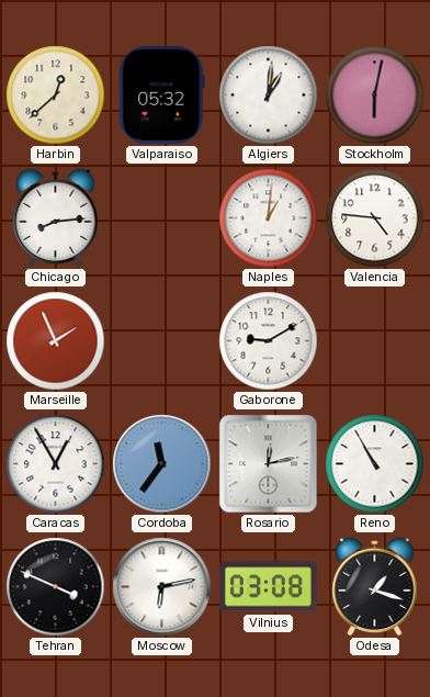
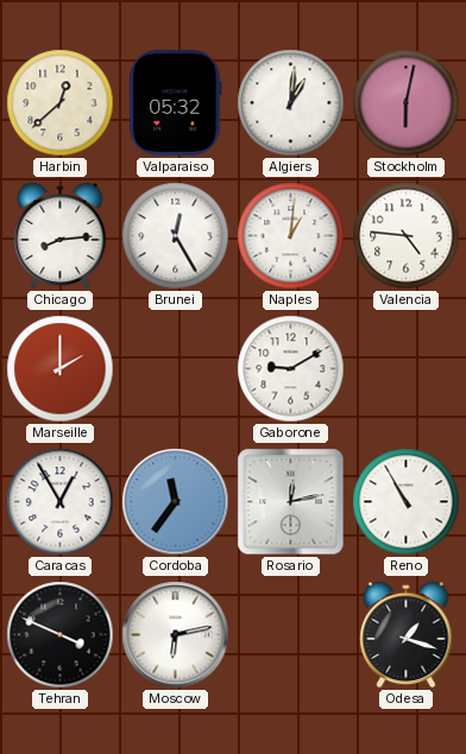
Brunei: none -> 12:25 (176, 236)
Marseille: 1:56 -> 2:00 (61, 369)
Vilnius: 03:08 -> none (268, 587)
